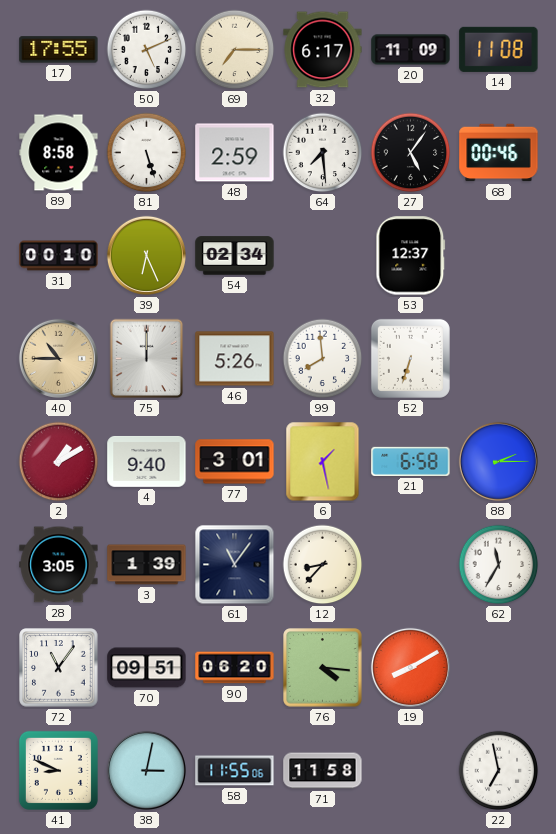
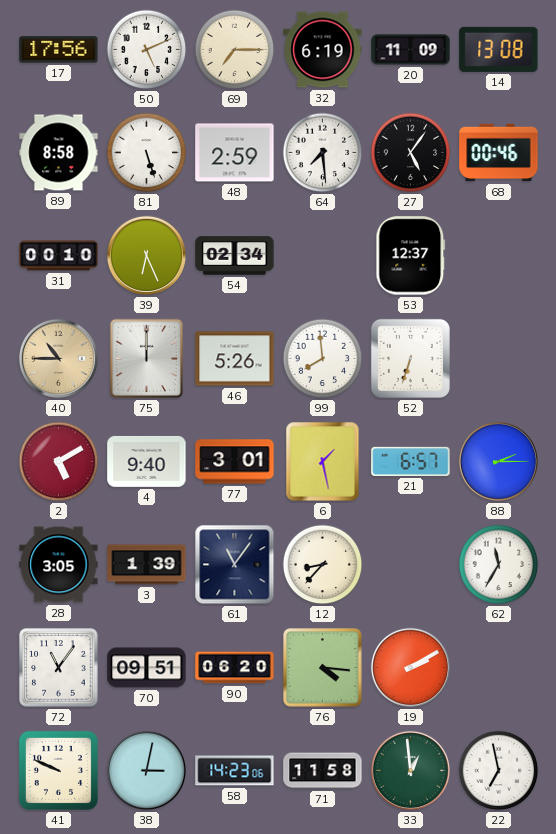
17: 17:55 -> 17:56 (59, 50)
32: 6:17 -> 6:19 (323, 50)
14: 11:08 -> 13:08 (499, 49)
2: 1:10 -> 5:10 (59, 462)
21: 6:58 -> 6:57 (411, 461)
19: 8:10 -> 2:10 (410, 667)
41: 8:49 -> 9:49 (58, 770)
58: 11:55 -> 14:23 (235, 771)
33: none -> 12:59 (410, 770)
